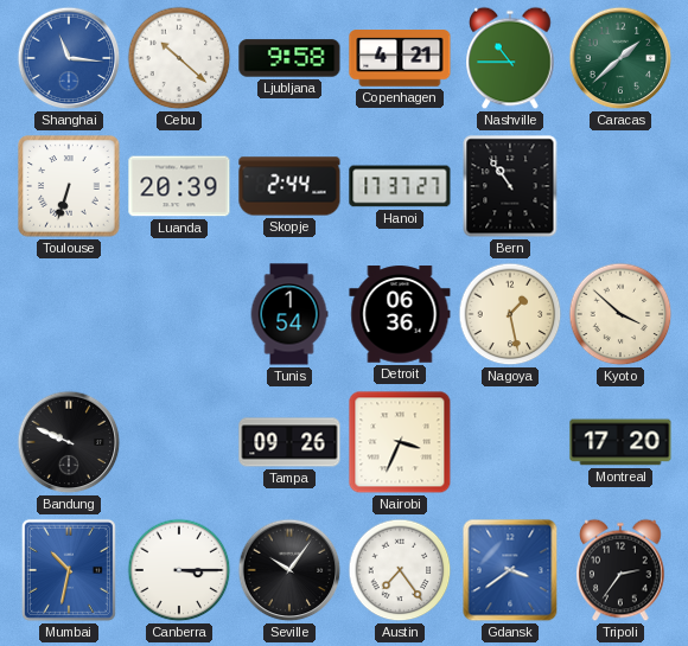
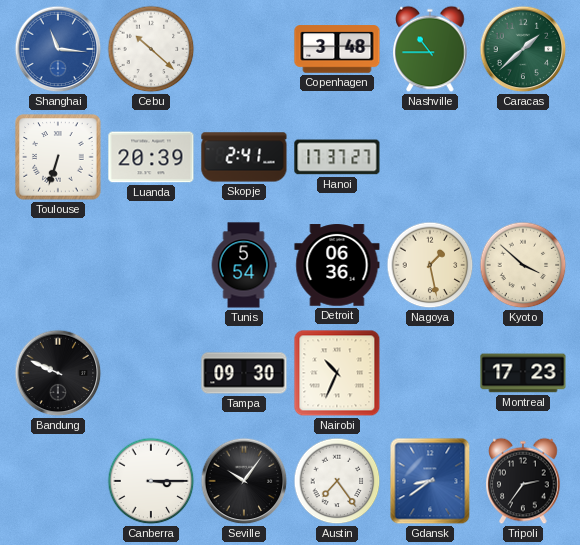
Ljubljana: 9:58 -> none (289, 58)
Copenhagen: 4:21 -> 3:48 (337, 49)
Skopje: 2:44 -> 2:41 (244, 157)
Bern: 10:54 -> none (510, 186)
Tunis: 1:54 -> 5:54 (244, 265)
Tampa: 09:26 -> 09:30 (244, 373)
Nairobi: 3:34 -> 10:34 (337, 373)
Montreal: 17:20 -> 17:23 (523, 373)
Mumbai: 10:32 -> none (69, 570)
Gdansk: 3:39 -> 8:39 (430, 481)
